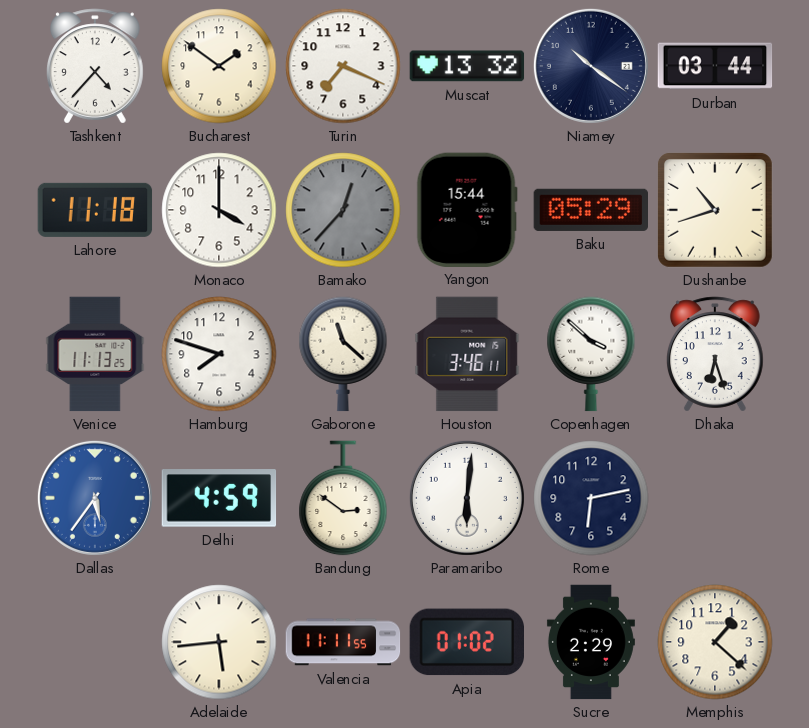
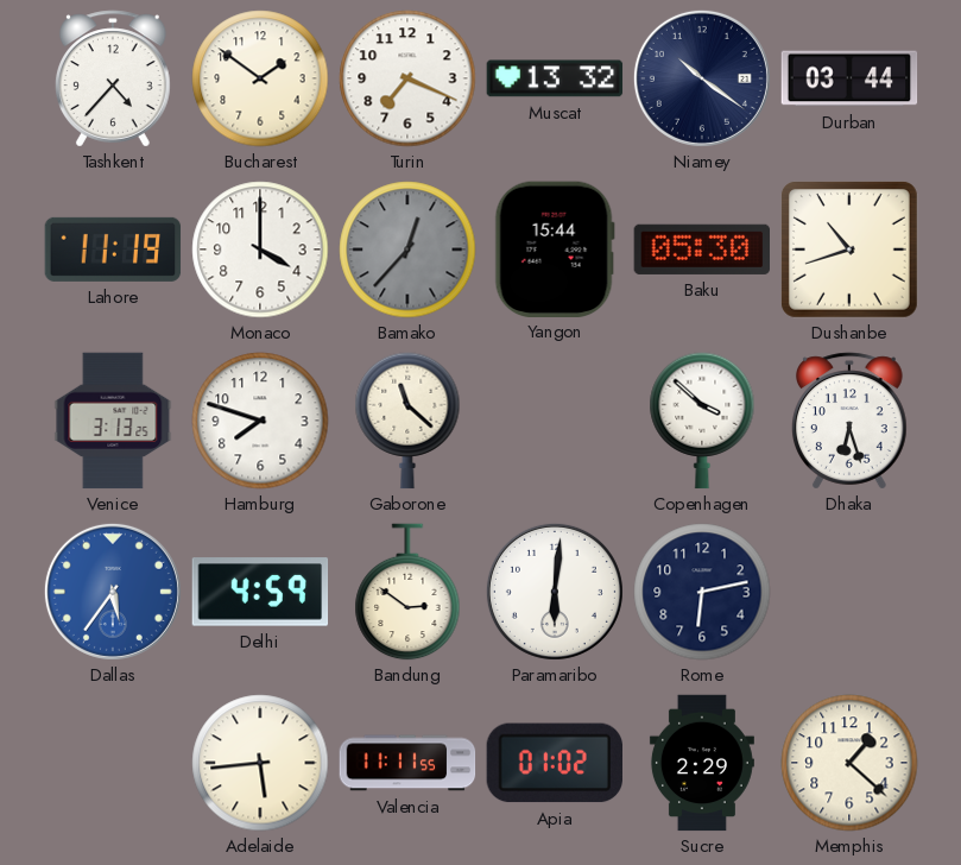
Lahore: 11:18 -> 11:19 (113, 250)
Baku: 05:29 -> 05:30 (702, 250)
Venice: 11:13 -> 3:13 (113, 421)
Houston: 3:46 -> none (467, 354)
